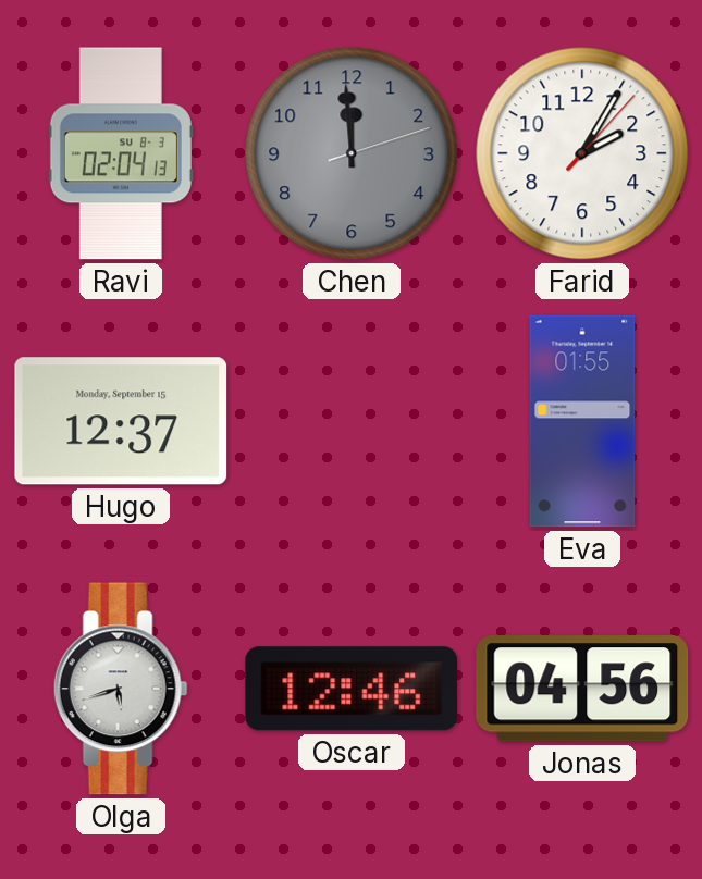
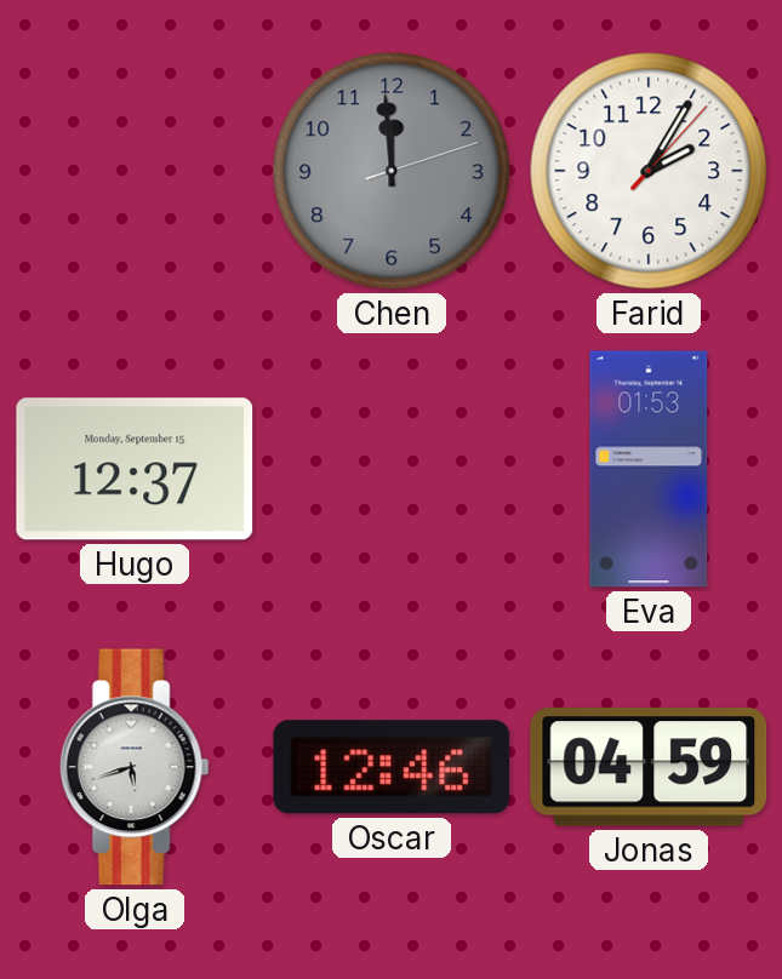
Ravi: 02:04 -> none (121, 153)
Eva: 01:55 -> 01:53 (649, 469)
Jonas: 04:56 -> 04:59 (649, 767)
